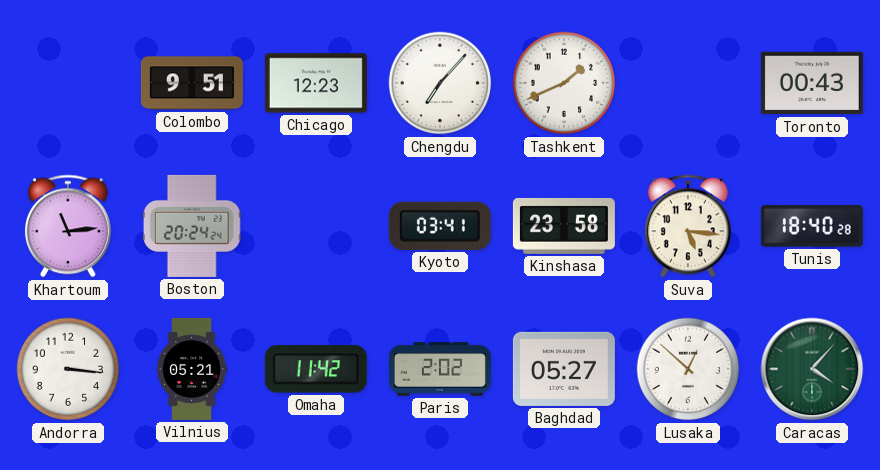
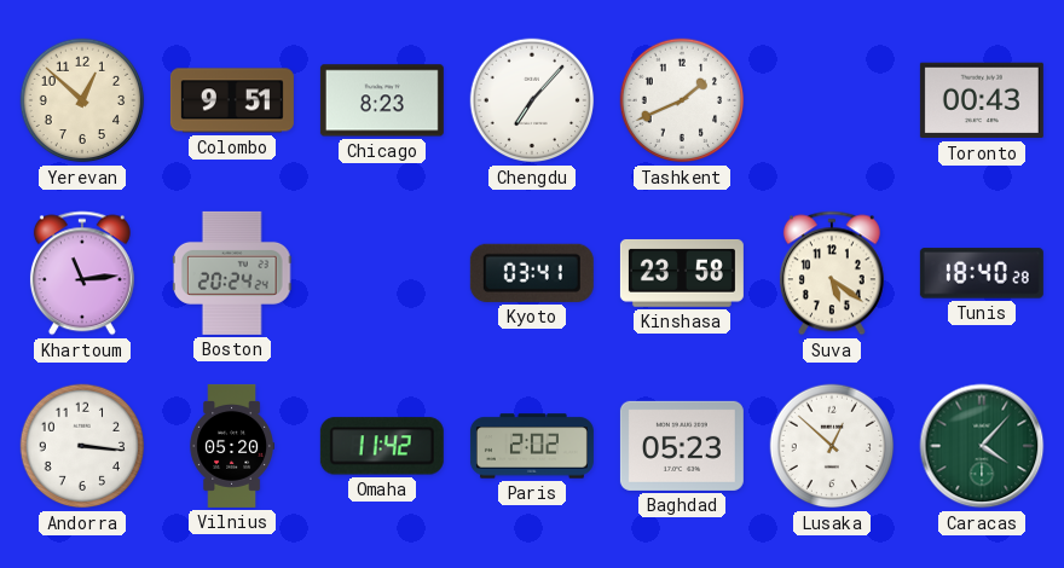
Yerevan: none -> 12:52 (82, 100)
Chicago: 12:23 -> 8:23 (382, 100)
Suva: 5:16 -> 5:21 (832, 273)
Vilnius: 05:21 -> 05:20 (231, 446)
Baghdad: 05:27 -> 05:23 (682, 446)
